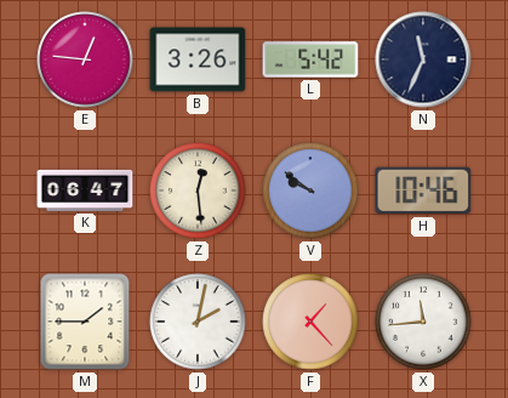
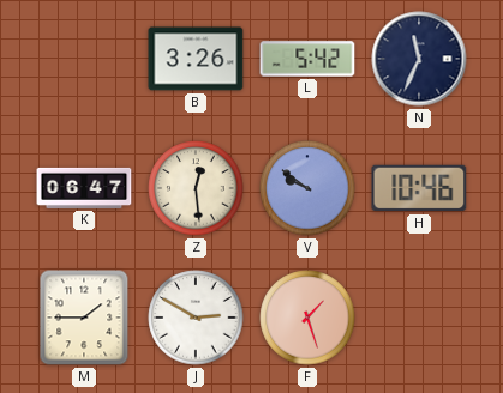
E: 12:46 -> none (85, 59)
J: 2:02 -> 2:50 (196, 318)
F: 1:23 -> 1:27 (307, 318)
X: 11:44 -> none (423, 322)
